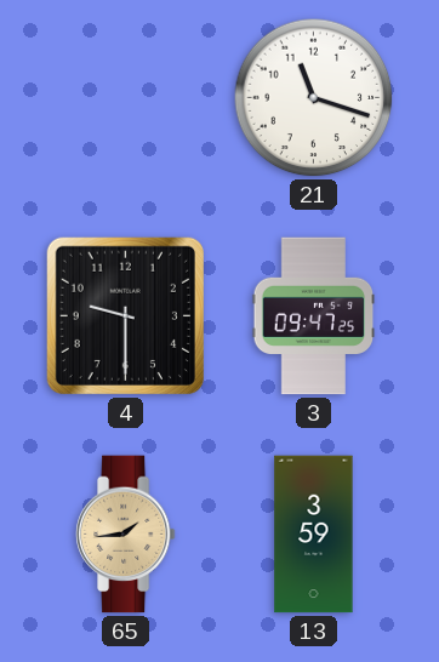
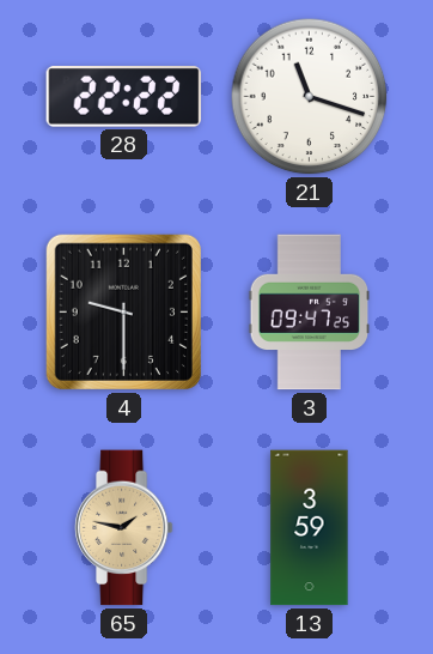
28: none -> 22:22 (124, 97)
65: 1:44 -> 1:47 (123, 528)
